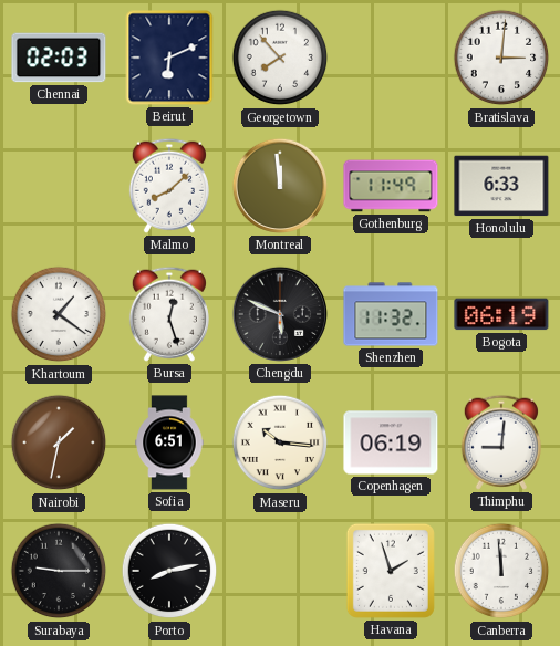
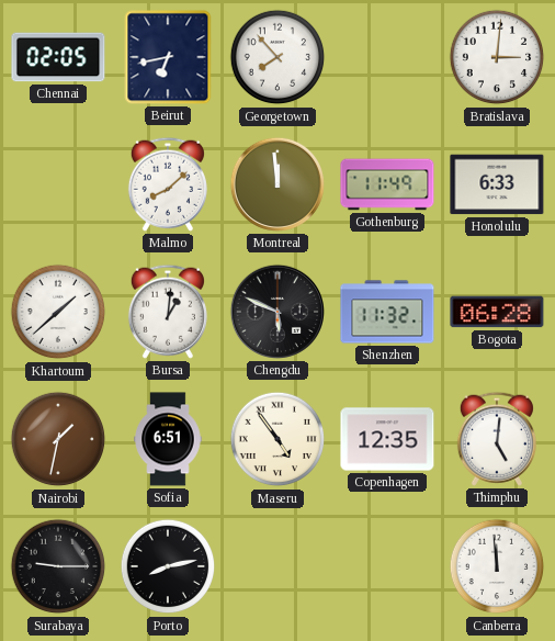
Chennai: 02:03 -> 02:05 (58, 57)
Beirut: 6:11 -> 6:43 (168, 57)
Khartoum: 1:21 -> 1:38 (58, 312)
Bursa: 12:27 -> 1:01 (168, 312)
Bogota: 06:19 -> 06:28 (497, 312)
Maseru: 10:16 -> 4:54 (277, 439)
Copenhagen: 06:19 -> 12:35 (387, 439)
Thimphu: 9:01 -> 5:01 (497, 439)
Havana: 1:57 -> none (391, 571)
